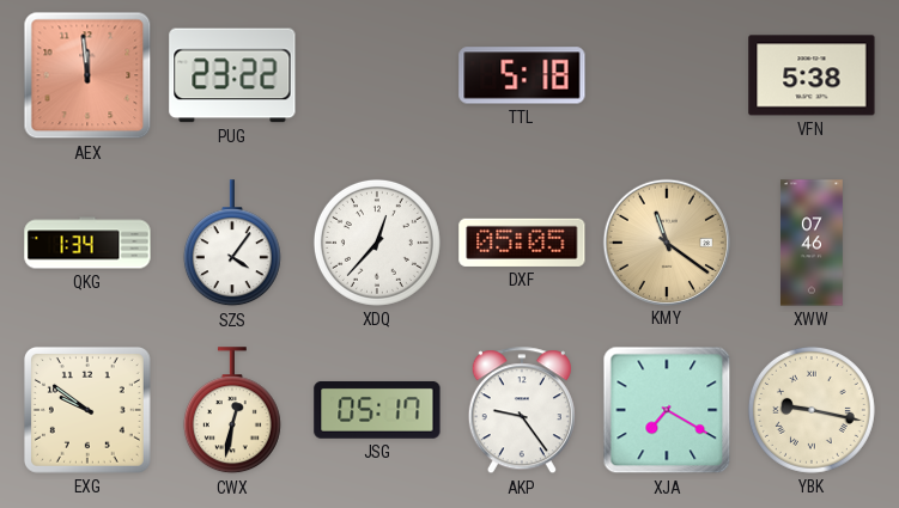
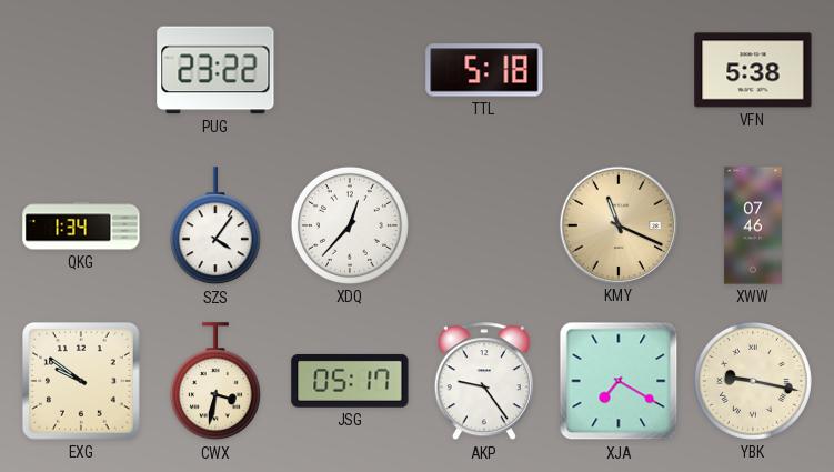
AEX: 11:59 -> none (87, 75)
DXF: 05:05 -> none (522, 243)
KMY: 11:21 -> 11:19 (617, 224)
CWX: 12:32 -> 3:32 (215, 382)
